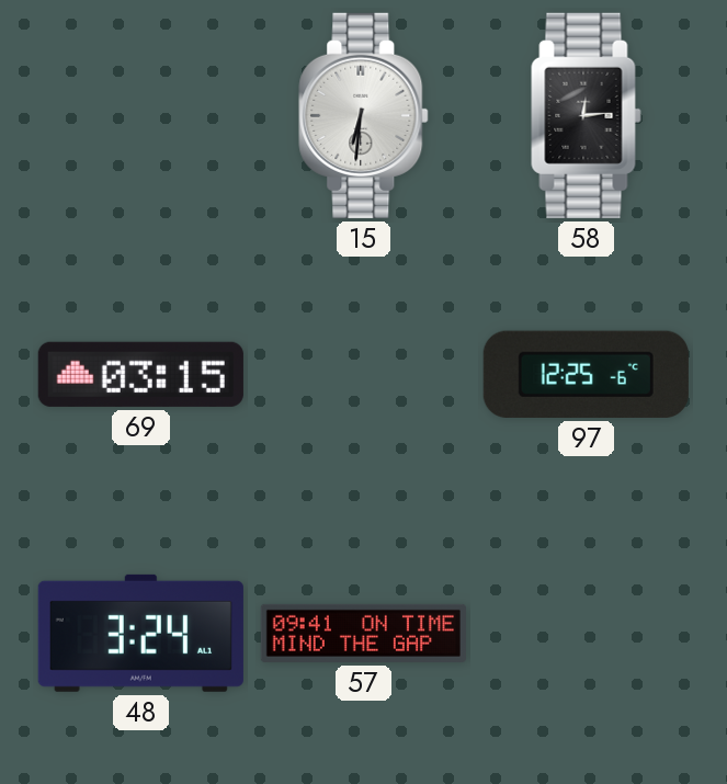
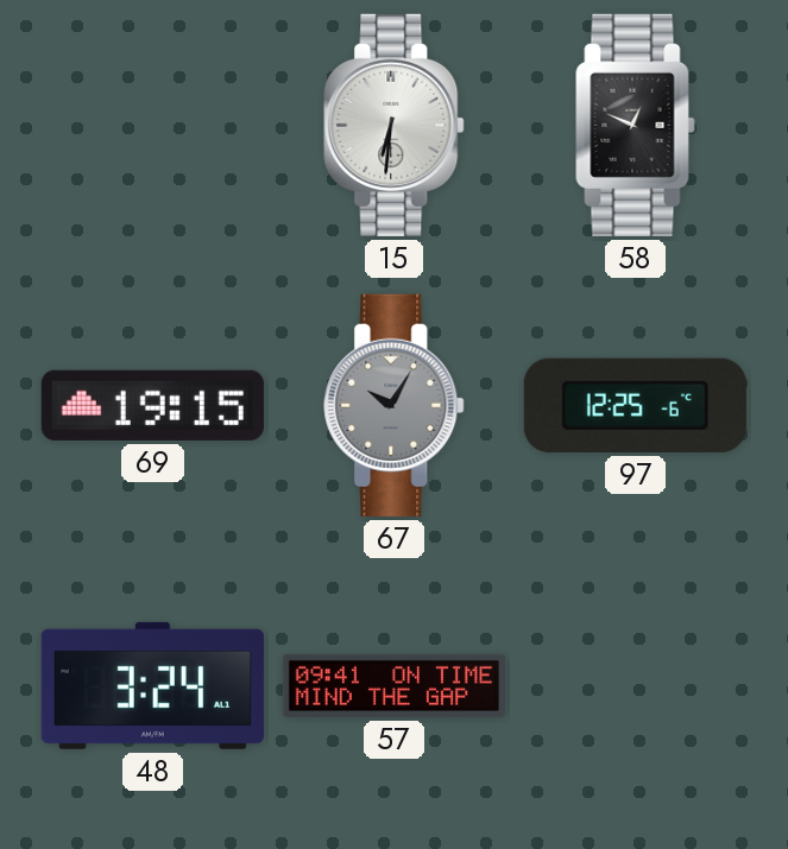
58: 12:14 -> 12:49 (636, 125)
69: 03:15 -> 19:15 (152, 405)
67: none -> 10:05 (395, 405)
